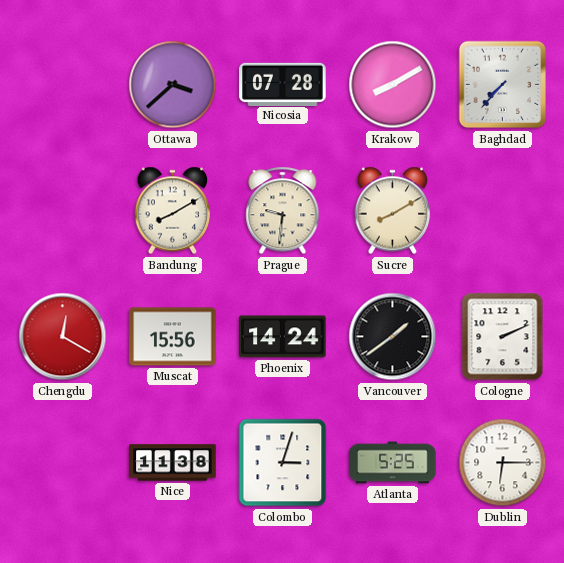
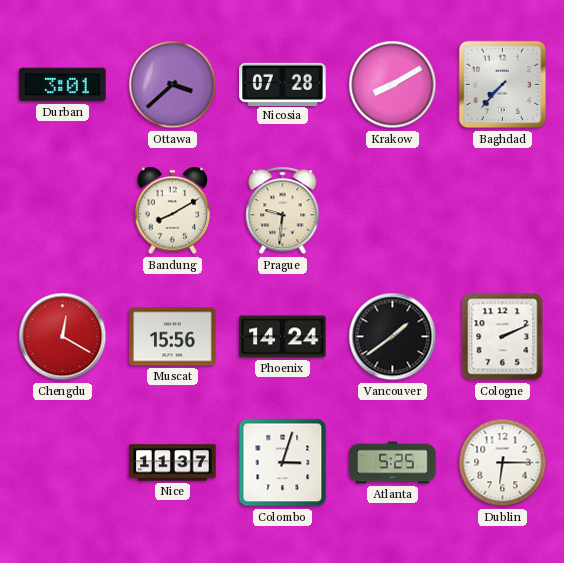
Durban: none -> 3:01 (63, 85)
Sucre: 8:10 -> none (393, 211)
Nice: 11:38 -> 11:37 (173, 463)
